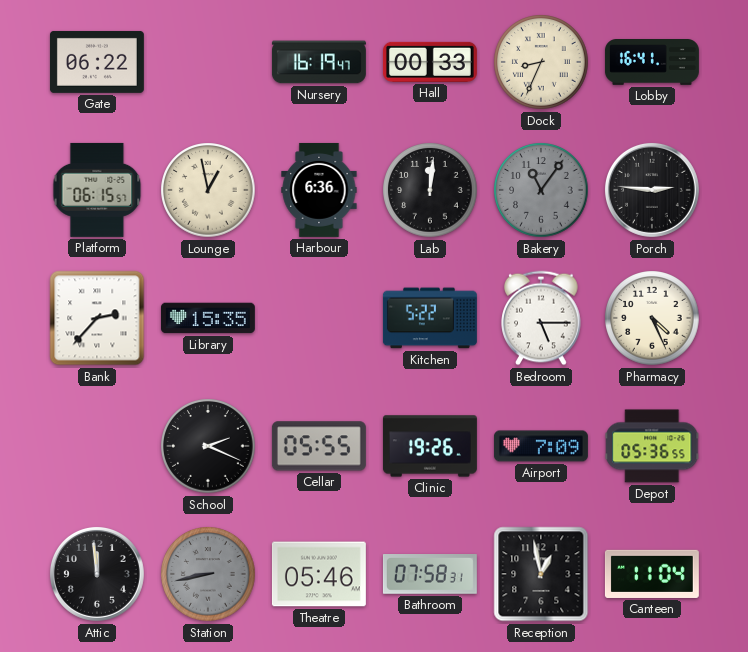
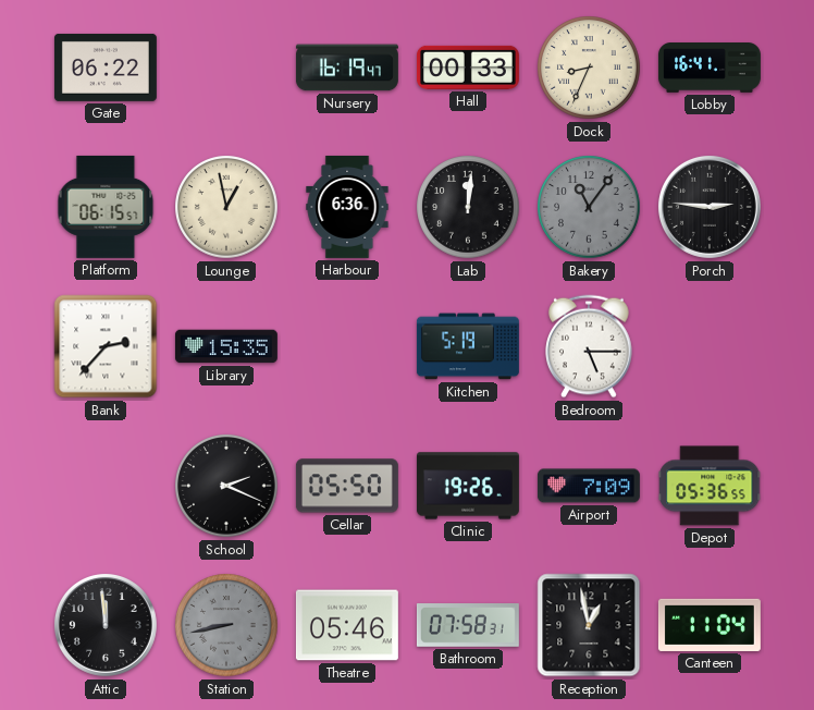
Kitchen: 5:22 -> 5:19 (468, 346)
Pharmacy: 4:26 -> none (652, 318)
Cellar: 05:55 -> 05:50 (347, 486)
